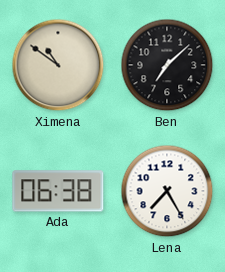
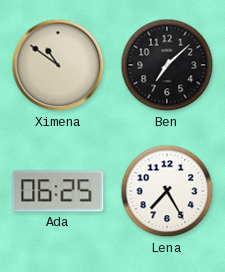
Ada: 06:38 -> 06:25 (58, 191)
